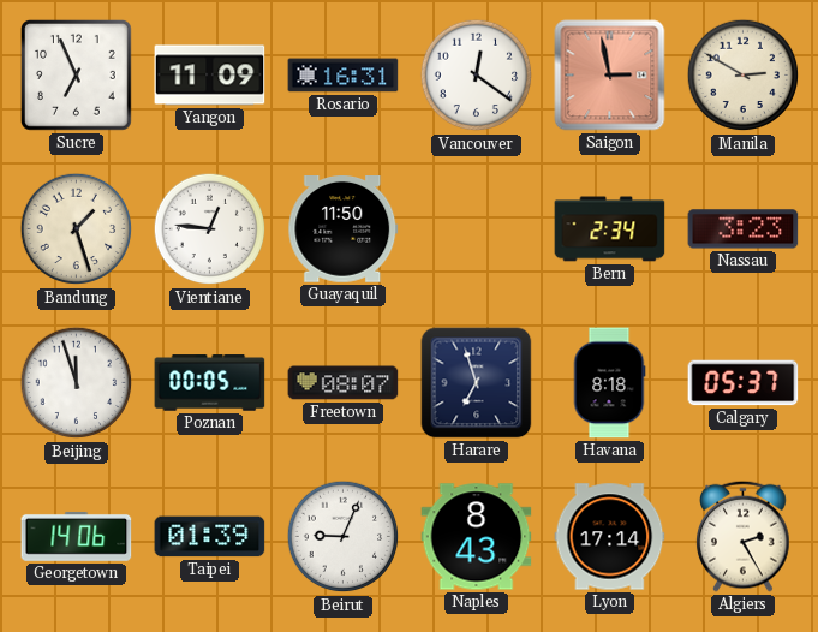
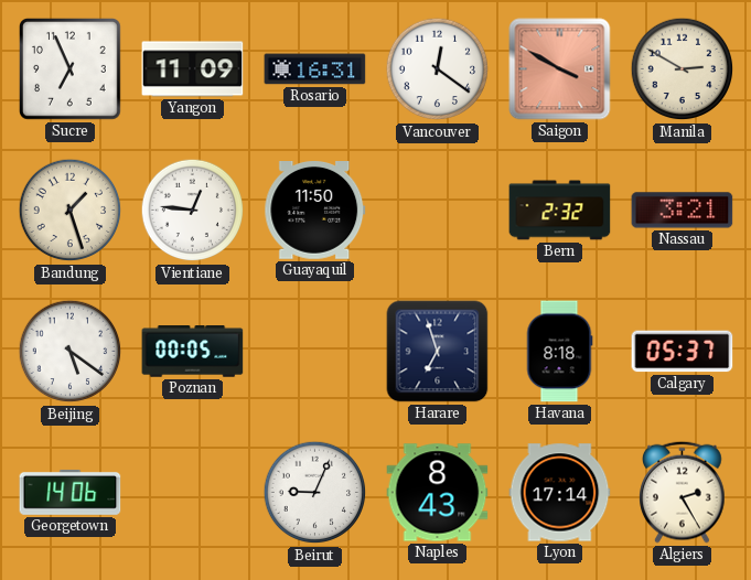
Saigon: 2:58 -> 3:50 (560, 69)
Bern: 2:34 -> 2:32 (560, 211)
Nassau: 3:23 -> 3:21 (683, 211)
Beijing: 11:57 -> 5:21 (71, 352)
Freetown: 08:07 -> none (344, 383)
Taipei: 01:39 -> none (210, 537)
